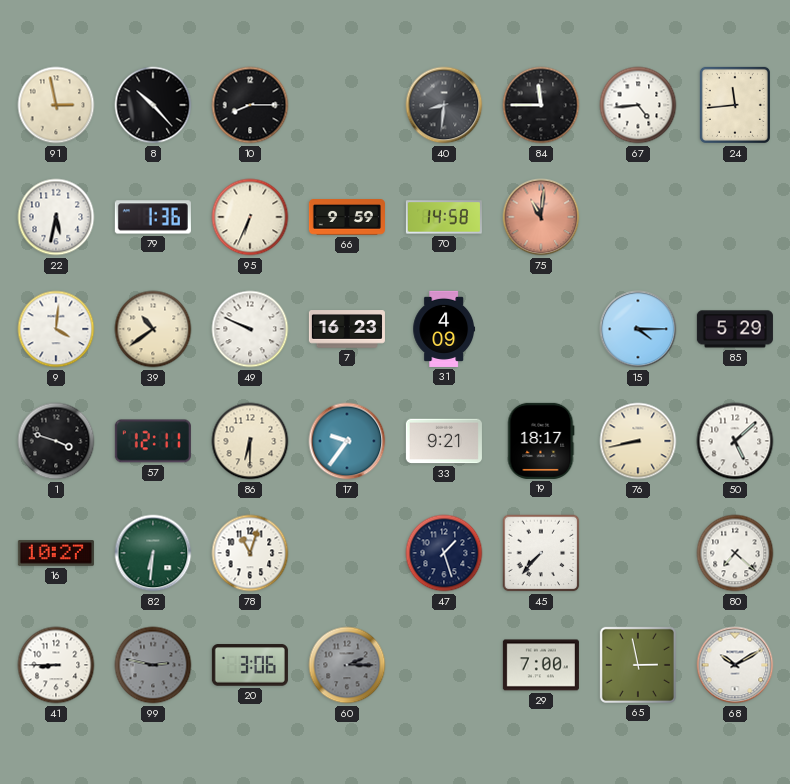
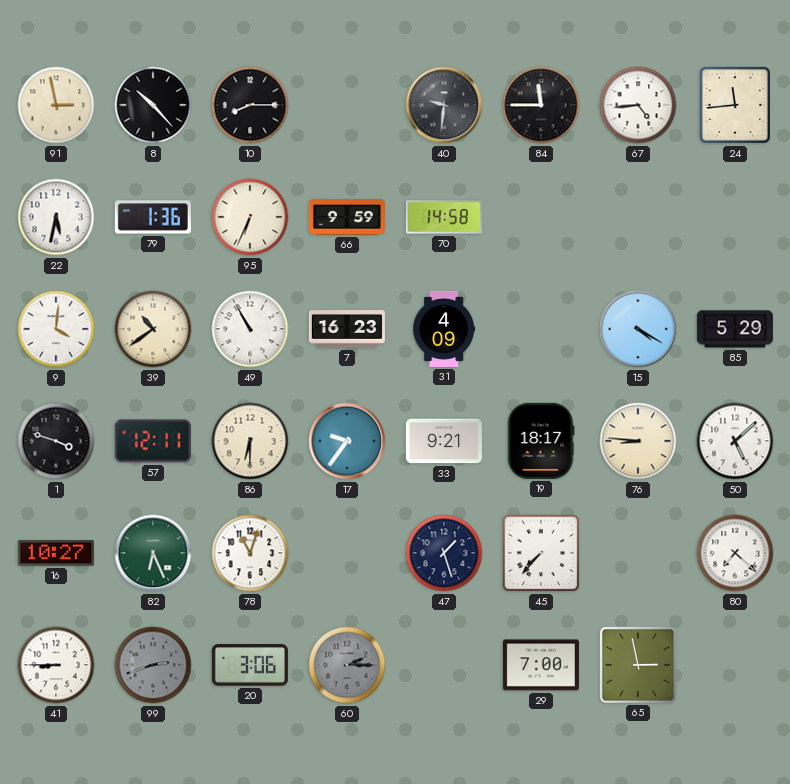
40: 8:31 -> 9:31 (444, 105)
75: 11:01 -> none (541, 217)
49: 9:49 -> 10:55 (250, 329)
15: 4:15 -> 4:20 (638, 329)
76: 8:43 -> 8:46 (638, 441)
82: 6:31 -> 6:26 (153, 553)
99: 2:47 -> 2:42 (153, 665)
68: 10:10 -> none (735, 665)
